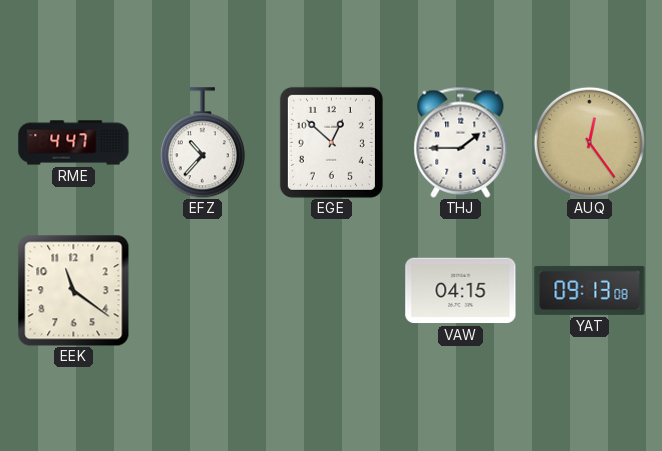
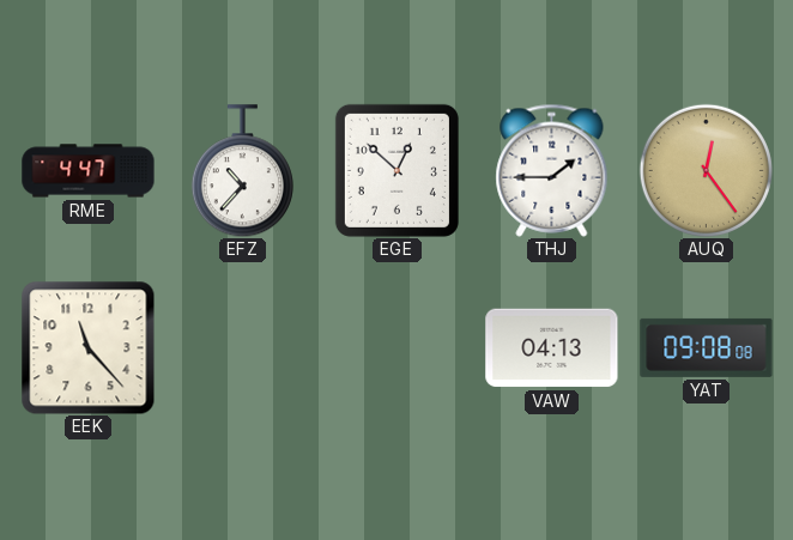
EEK: 11:21 -> 11:23 (87, 347)
VAW: 04:15 -> 04:13 (552, 348)
YAT: 09:13 -> 09:08 (707, 347)
